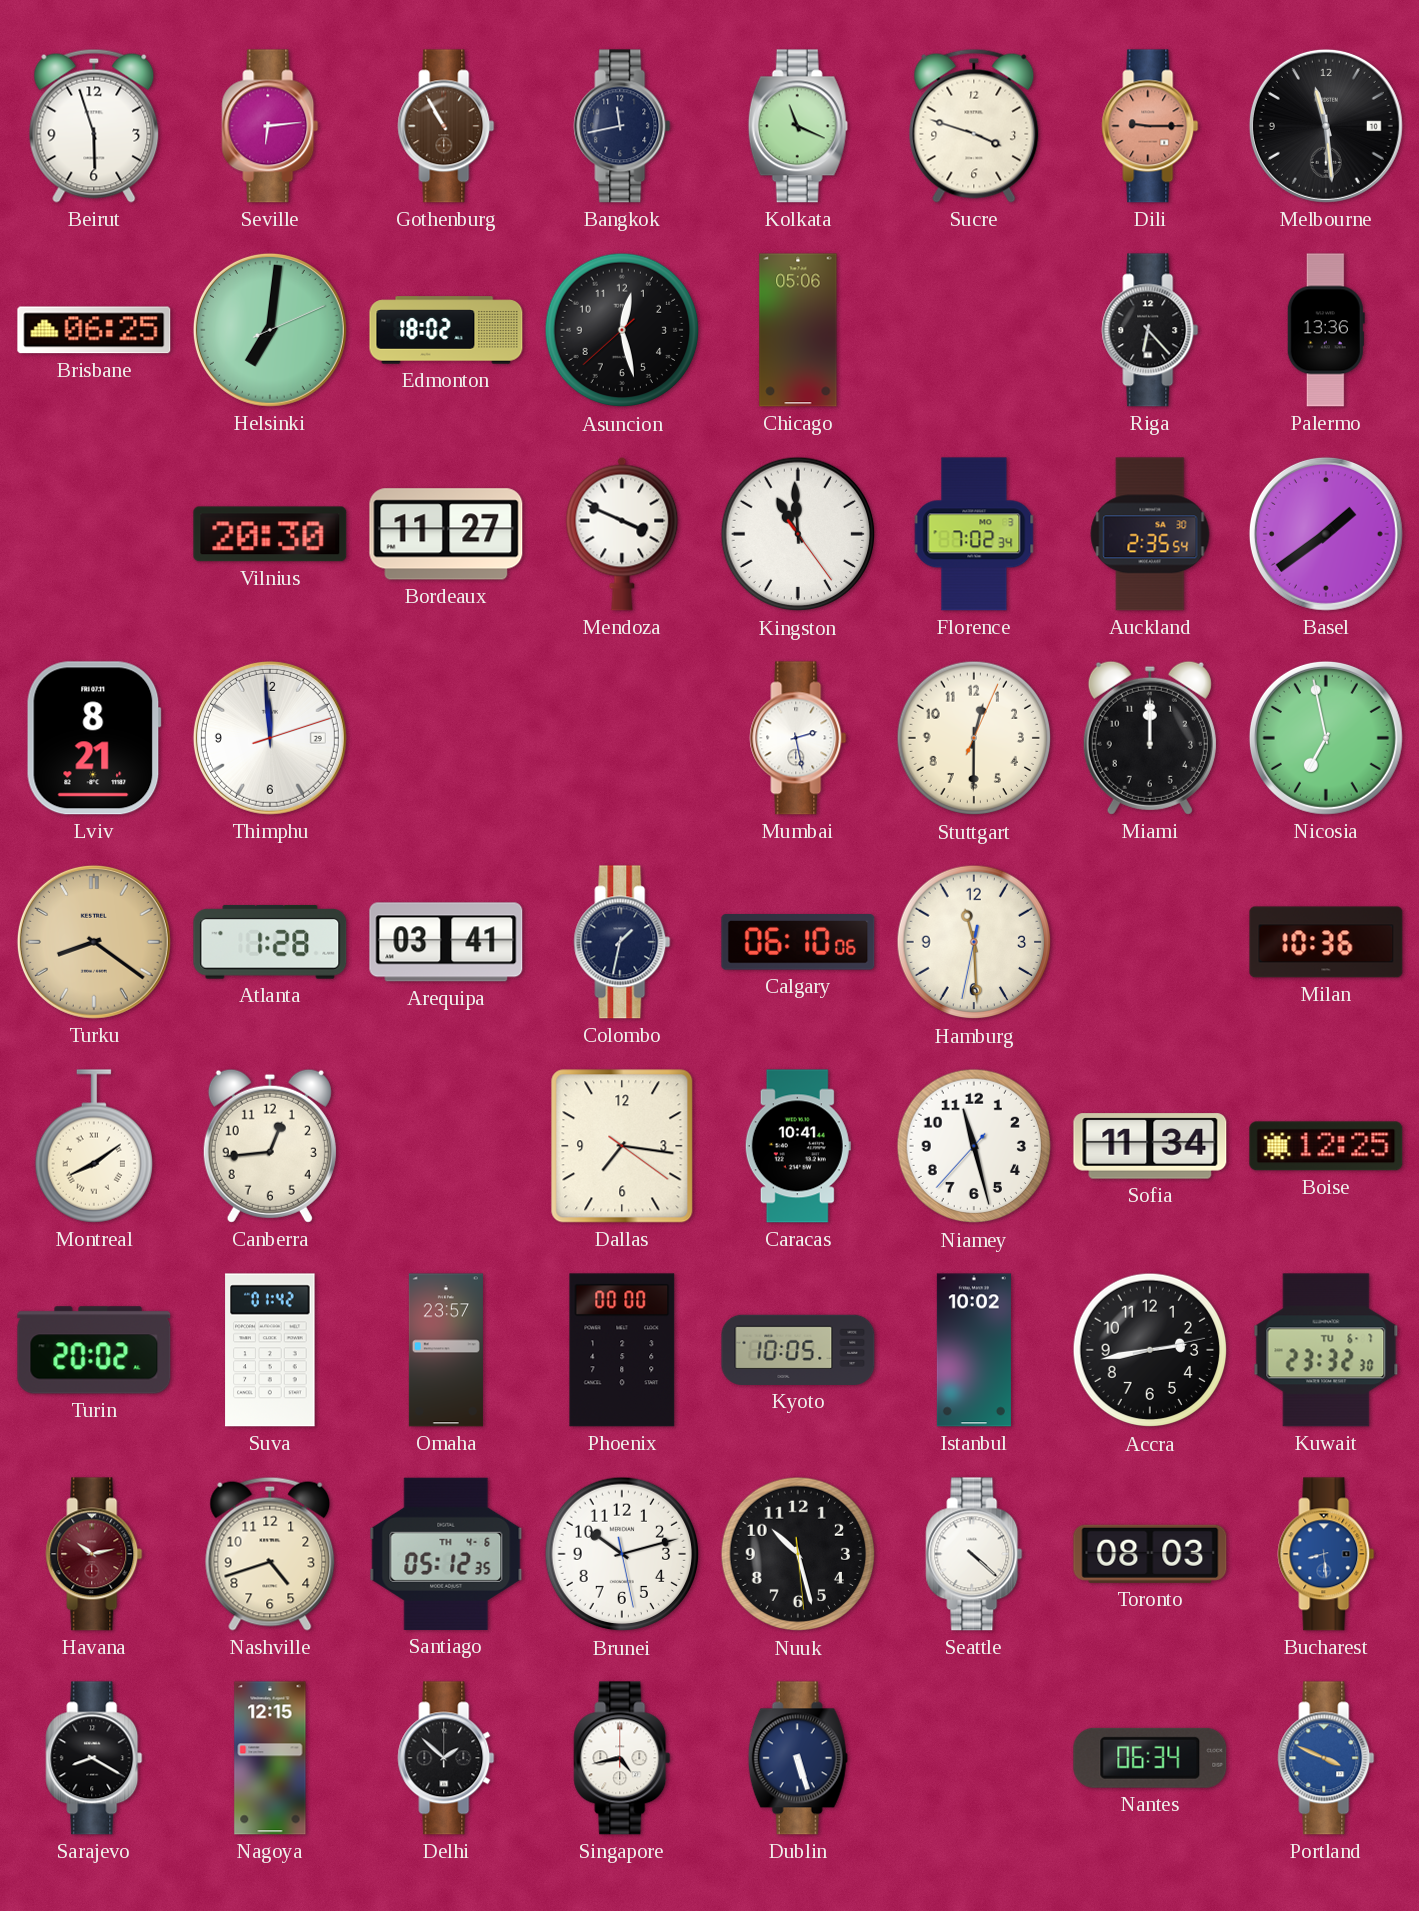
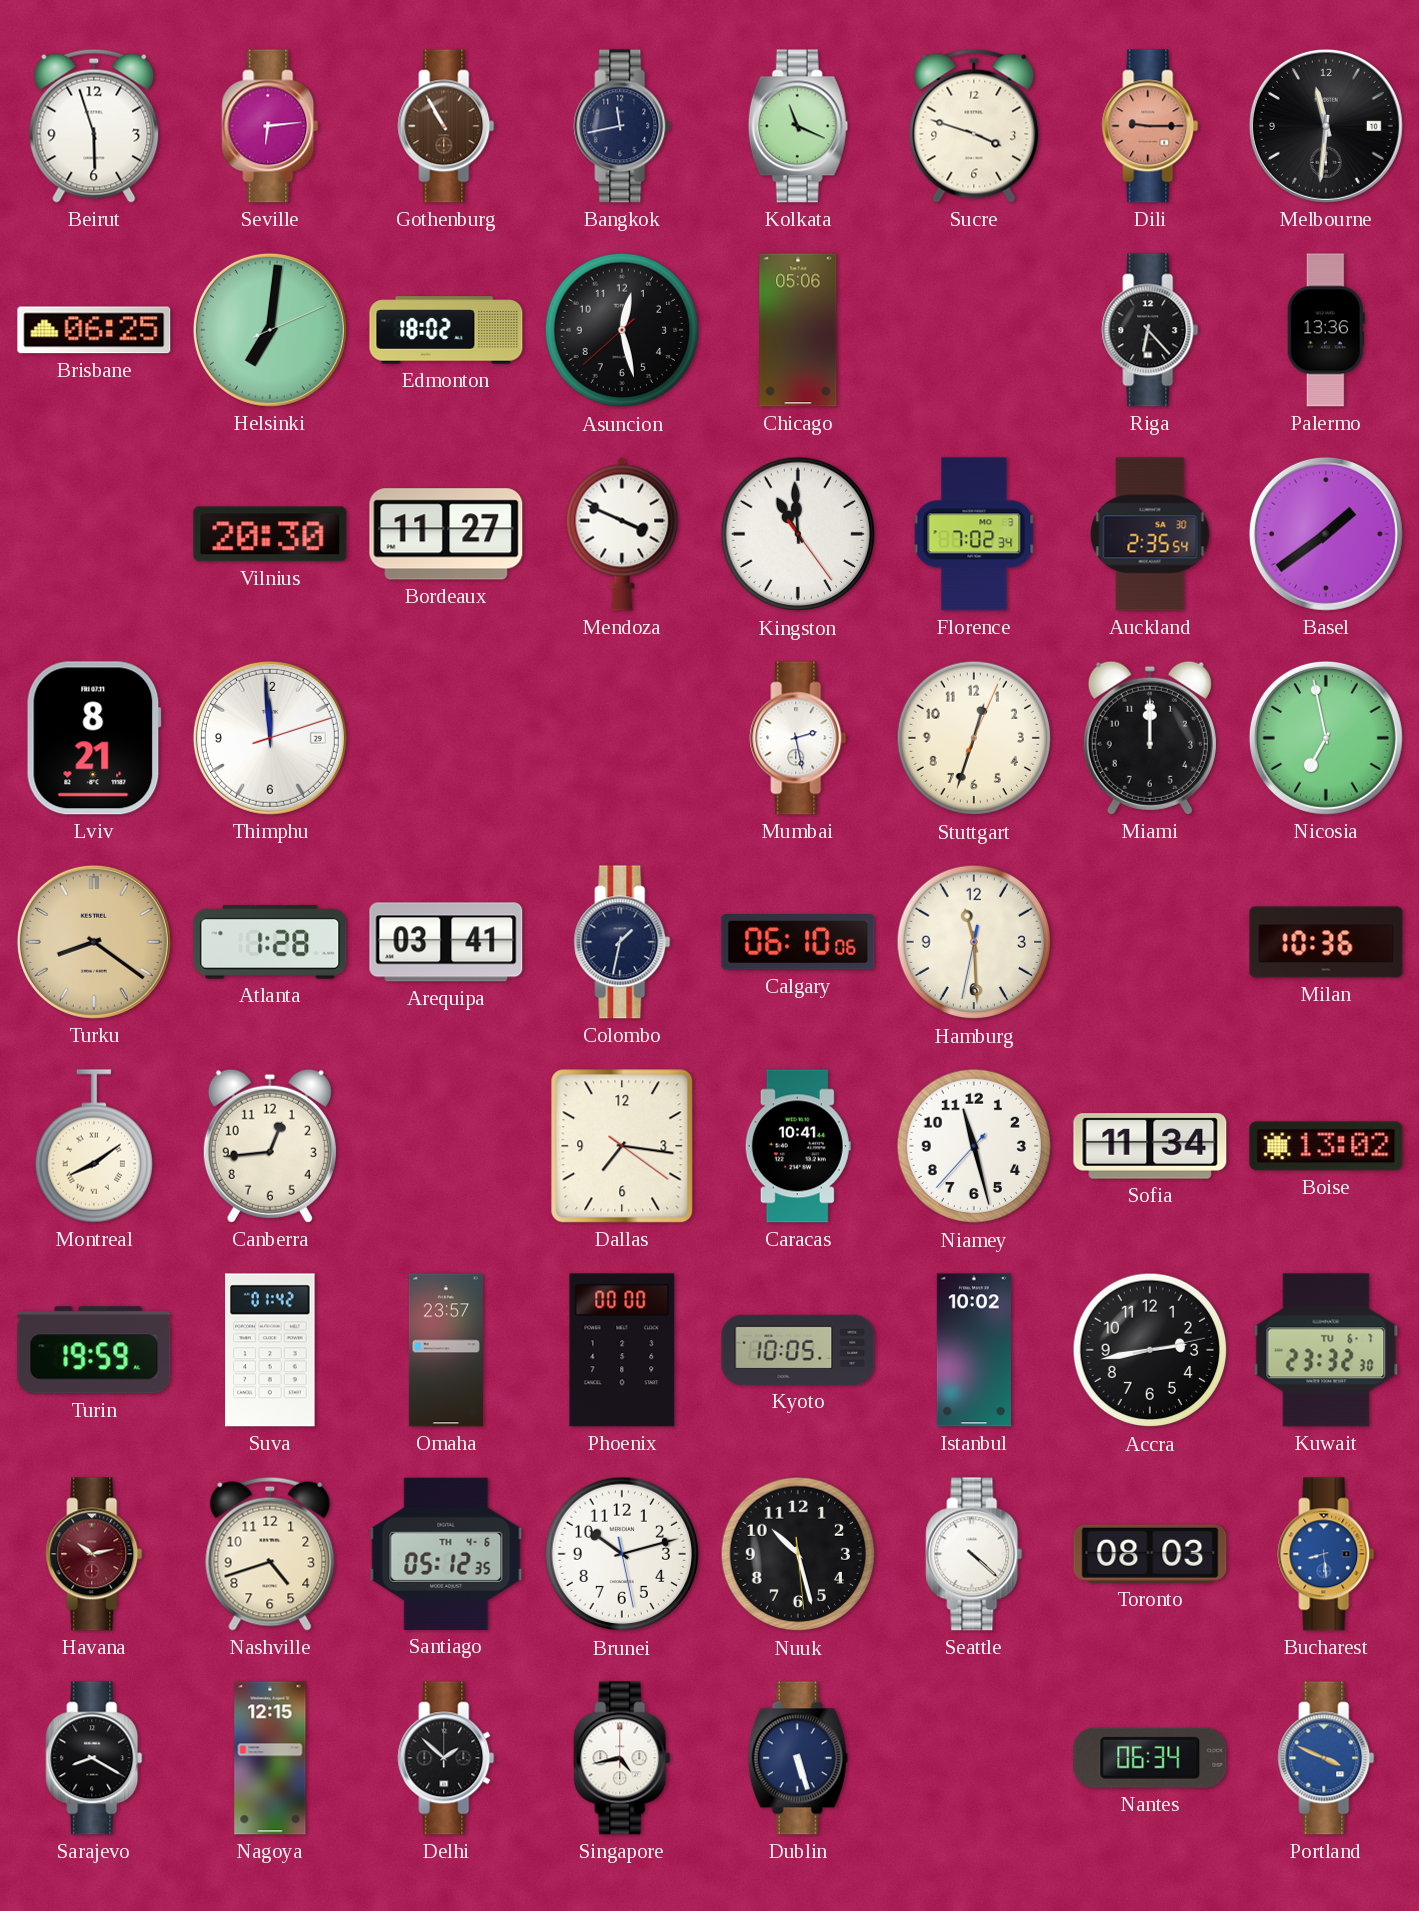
Melbourne: 11:29 -> 11:31 (1326, 126)
Stuttgart: 12:30 -> 12:33 (974, 738)
Boise: 12:25 -> 13:02 (1326, 1146)
Turin: 20:02 -> 19:59 (94, 1350)
